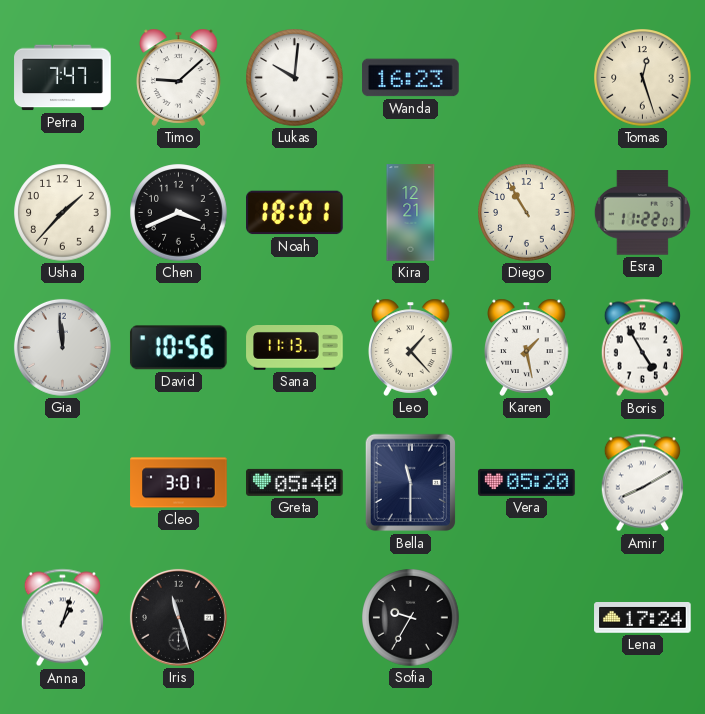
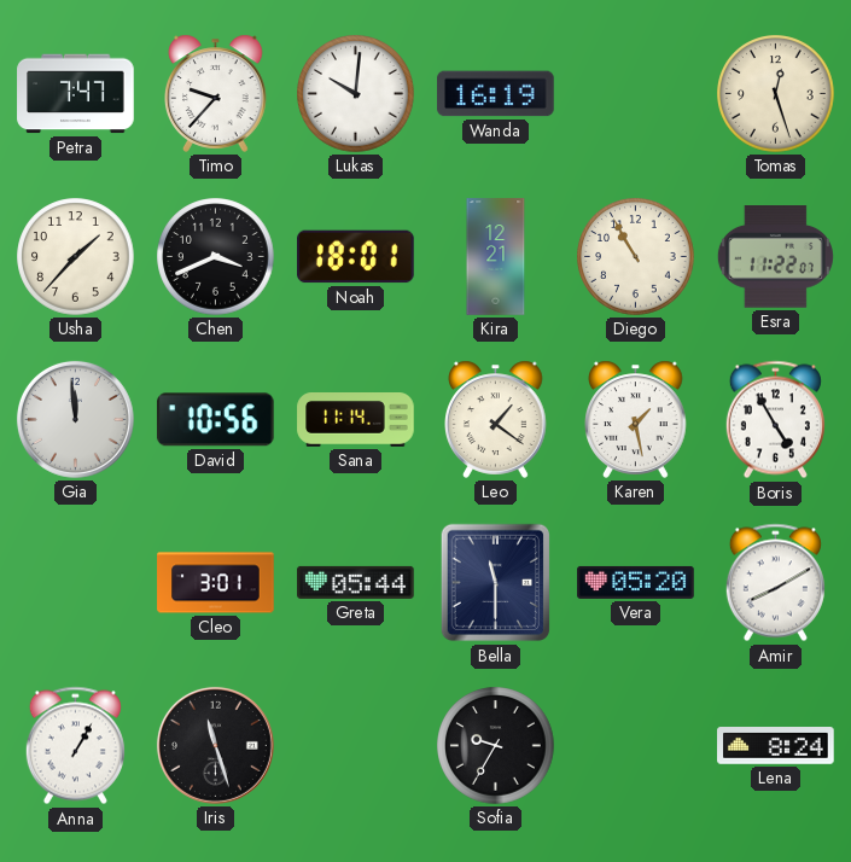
Timo: 9:08 -> 9:37 (216, 93)
Wanda: 16:23 -> 16:19 (496, 94)
Sana: 11:13 -> 11:14 (356, 420)
Leo: 1:23 -> 1:21 (496, 419)
Greta: 05:40 -> 05:44 (356, 582)
Anna: 1:03 -> 1:05 (75, 746)
Lena: 17:24 -> 8:24 (776, 746)
